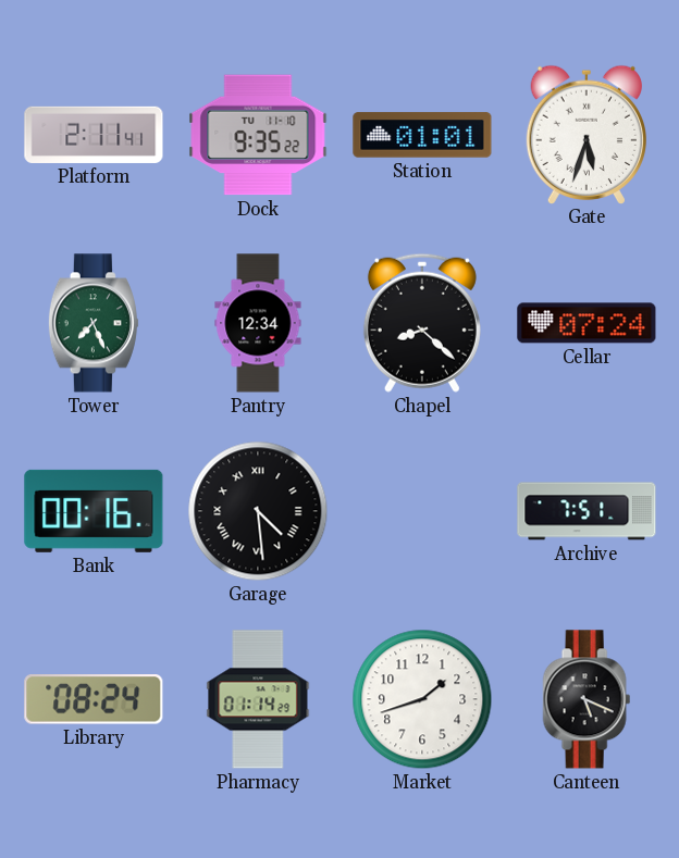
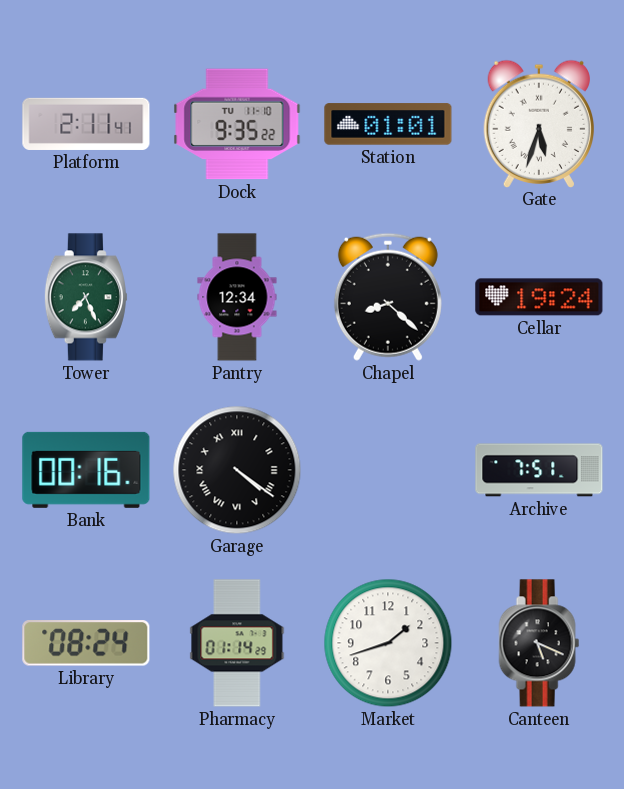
Cellar: 07:24 -> 19:24 (539, 297)
Garage: 4:29 -> 4:21 (237, 470)
